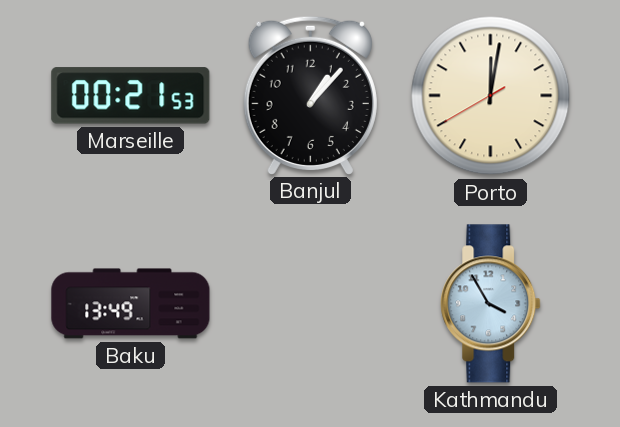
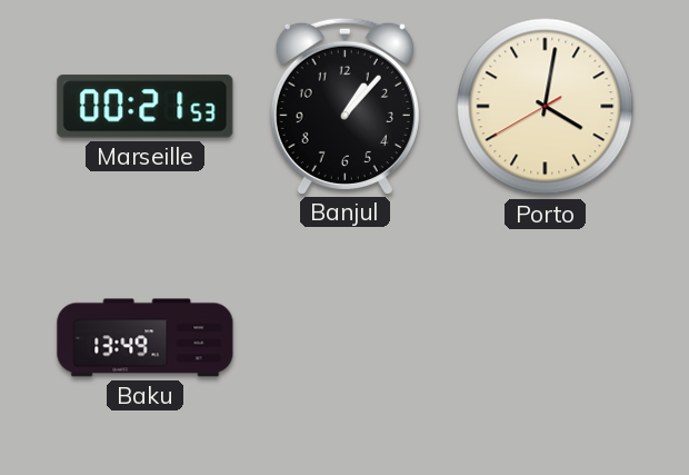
Porto: 12:01 -> 4:01 (546, 107)
Kathmandu: 3:55 -> none (491, 304)
